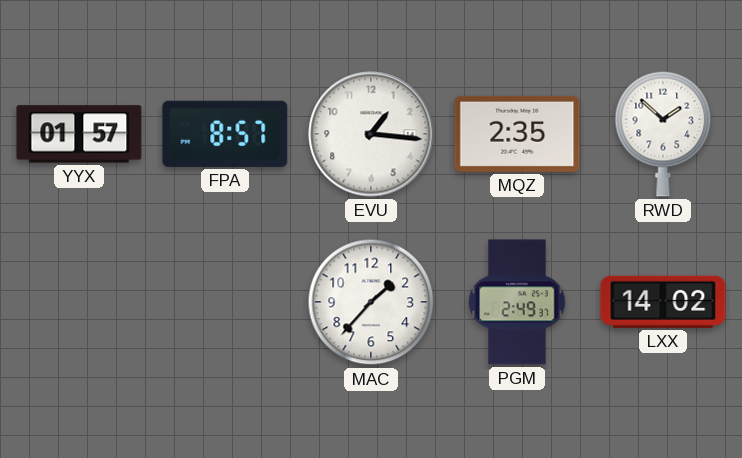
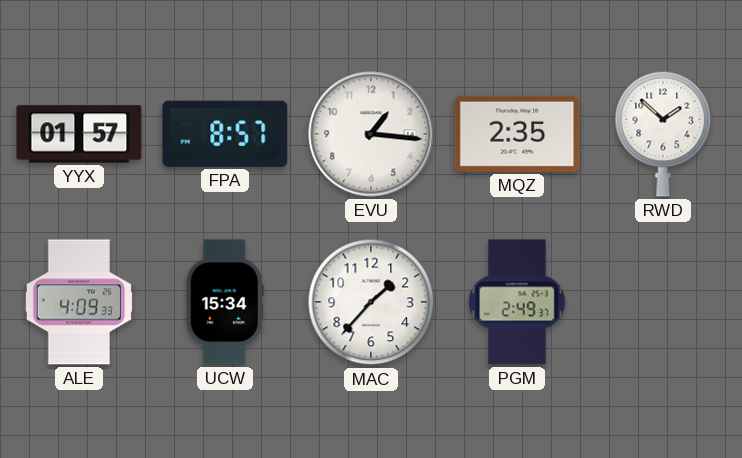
ALE: none -> 4:09 (79, 302)
UCW: none -> 15:34 (225, 302)
LXX: 14:02 -> none (663, 302)
